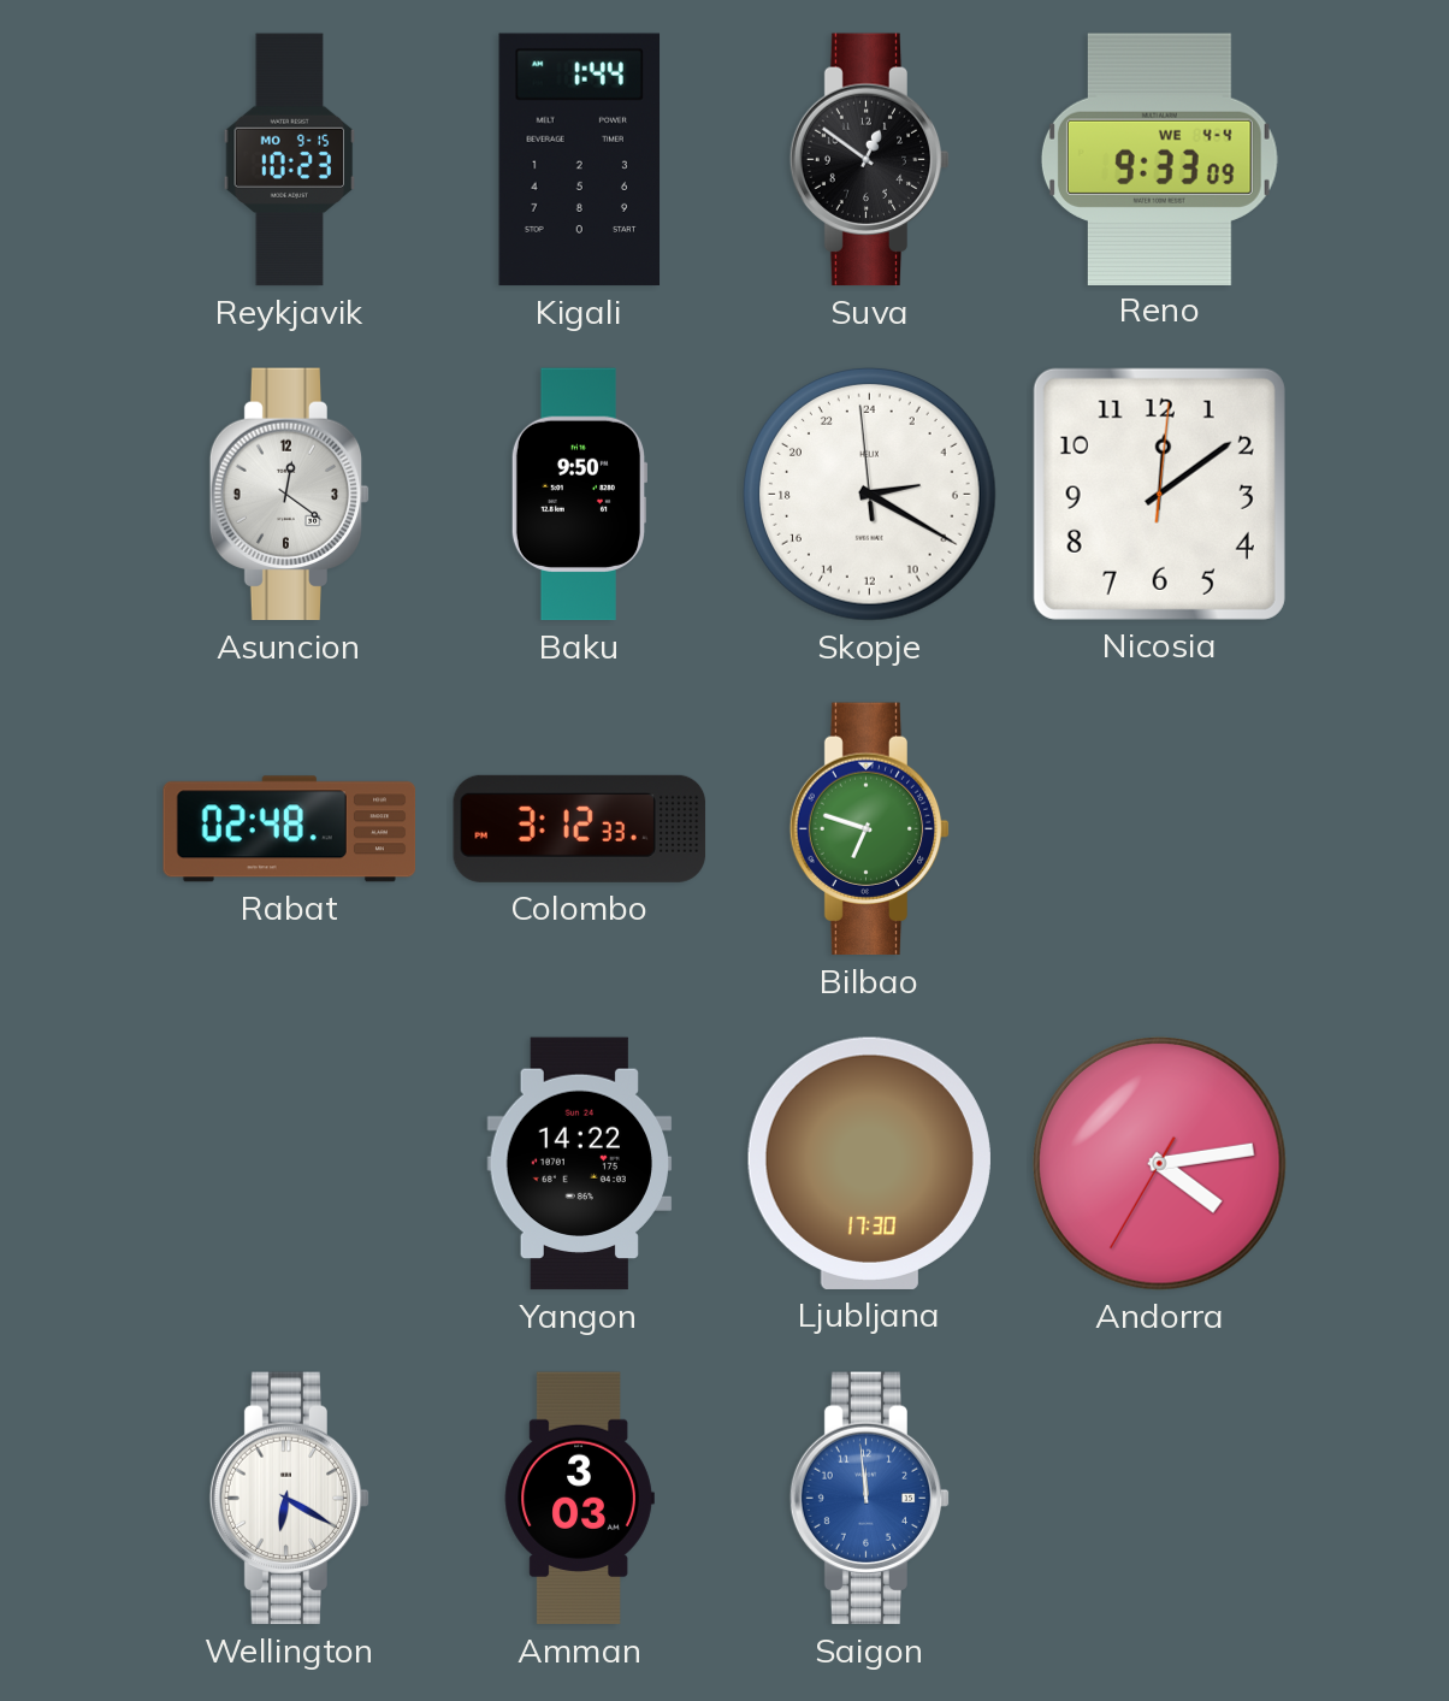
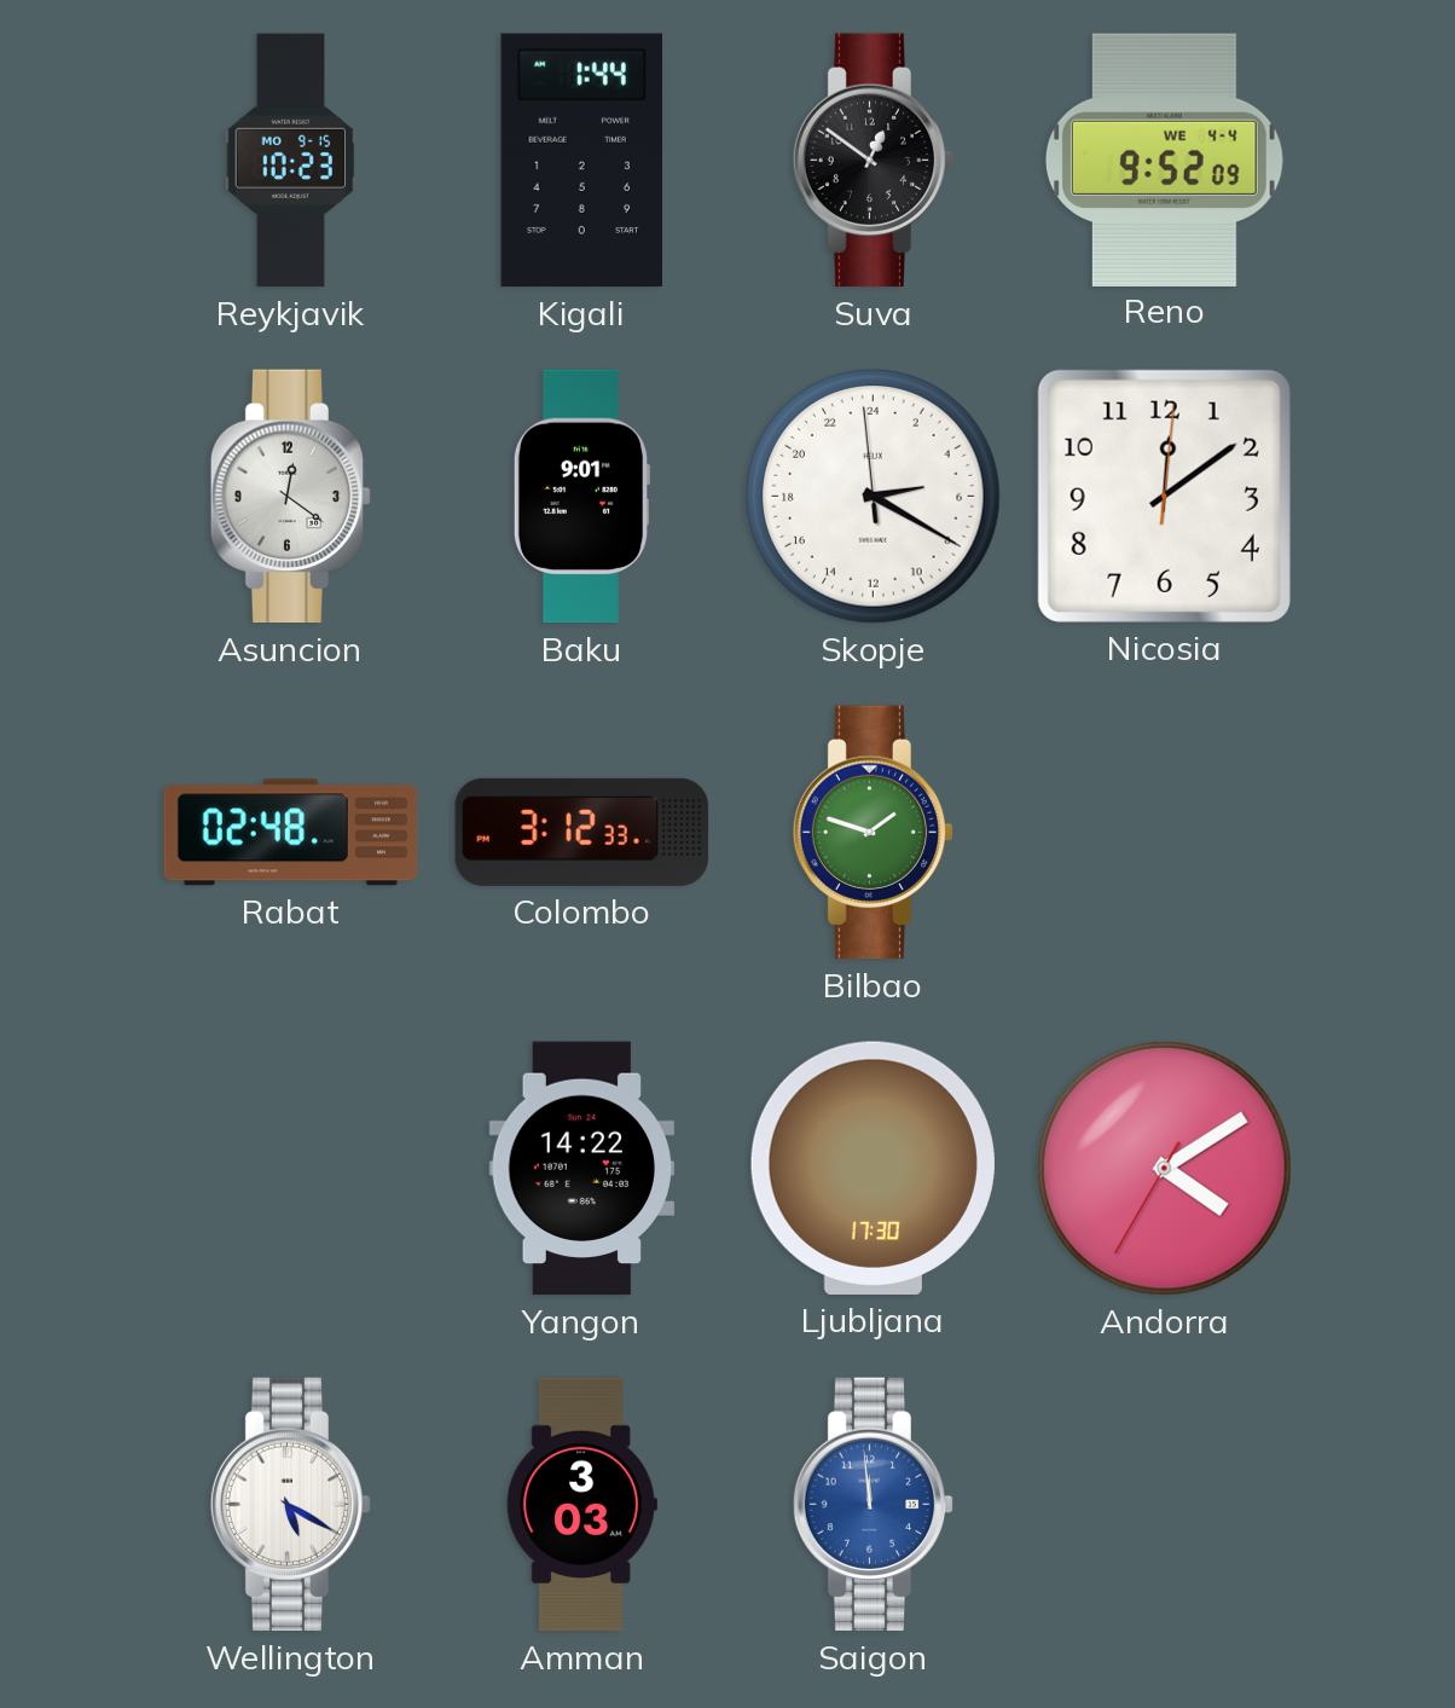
Reno: 9:33 -> 9:52 (1164, 160)
Baku: 9:50 -> 9:01 (580, 497)
Bilbao: 6:48 -> 1:48 (874, 833)
Andorra: 4:13 -> 4:09 (1165, 1169)
Wellington: 6:20 -> 5:20 (291, 1505)
